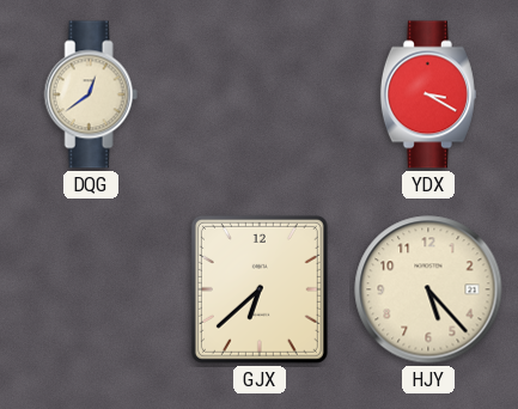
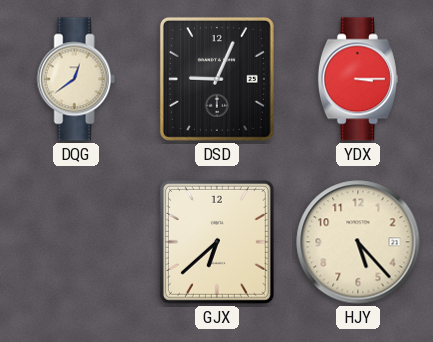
DSD: none -> 9:04 (217, 79)
YDX: 3:20 -> 3:15 (358, 79)
